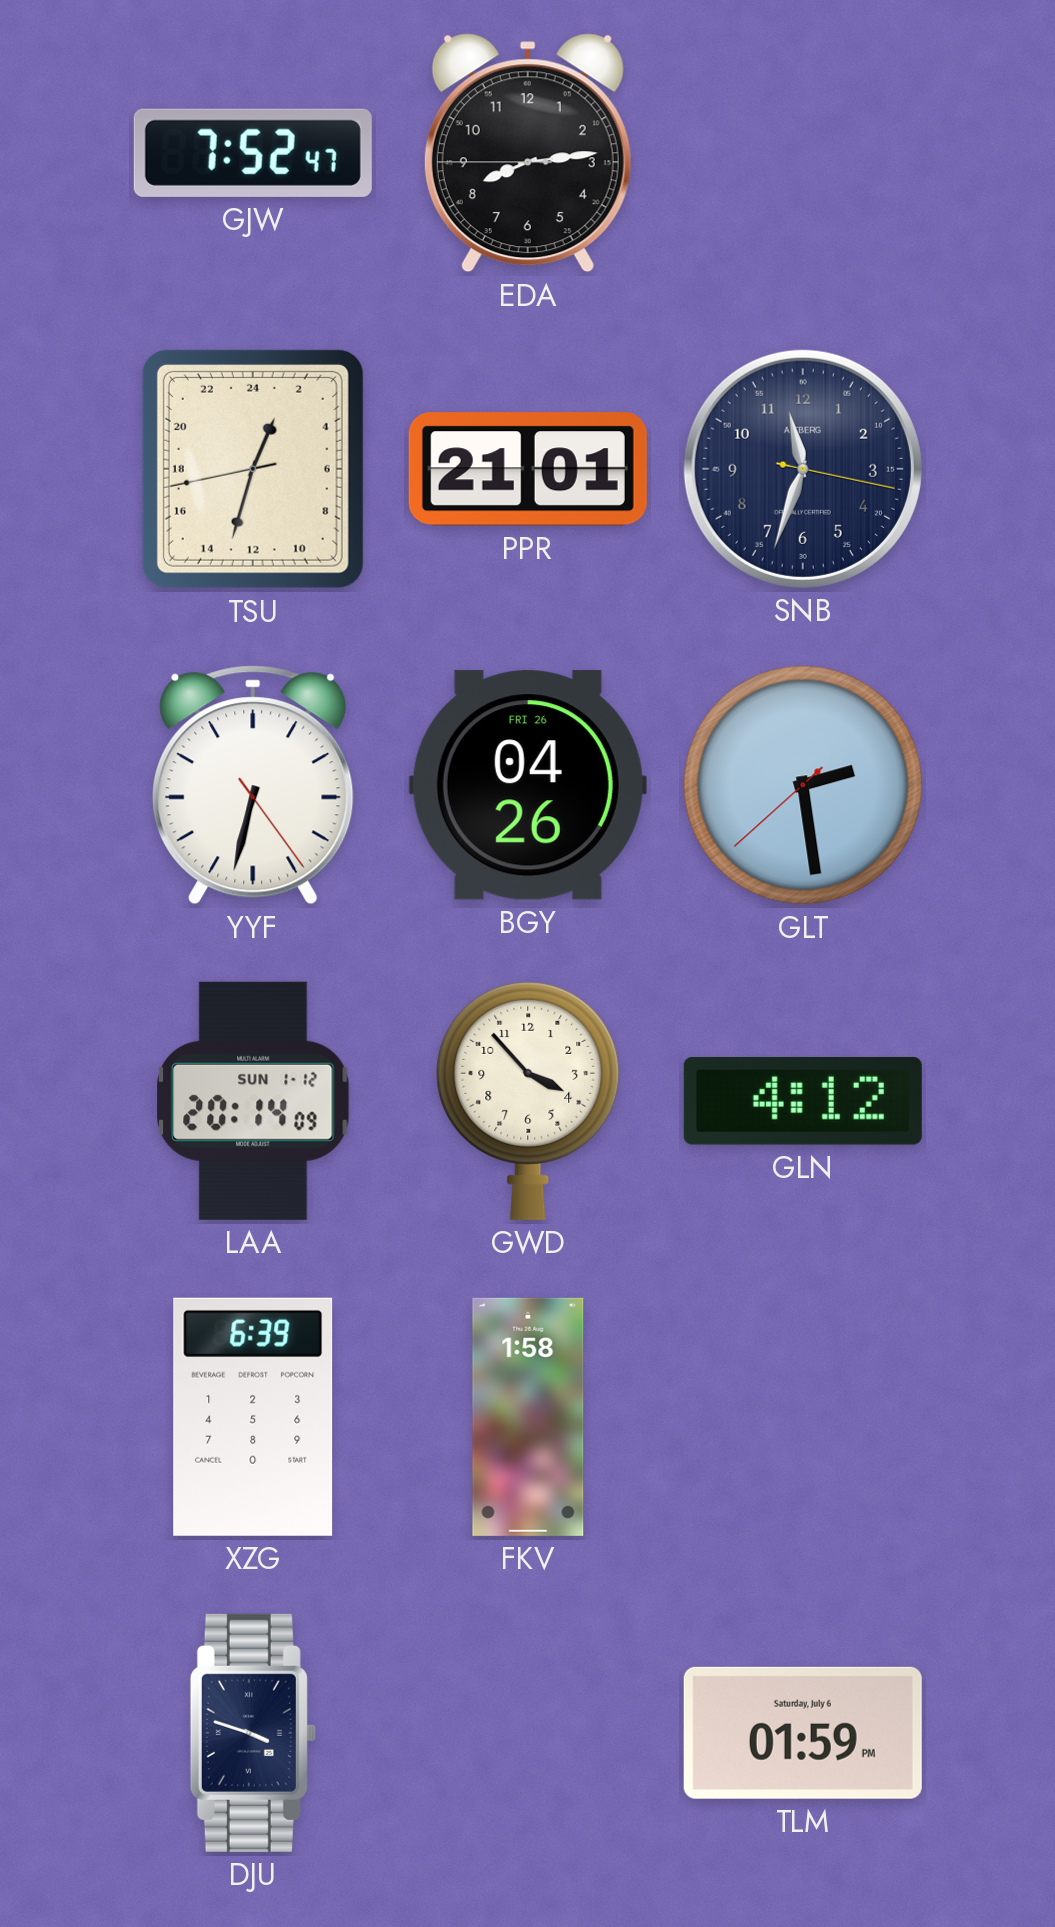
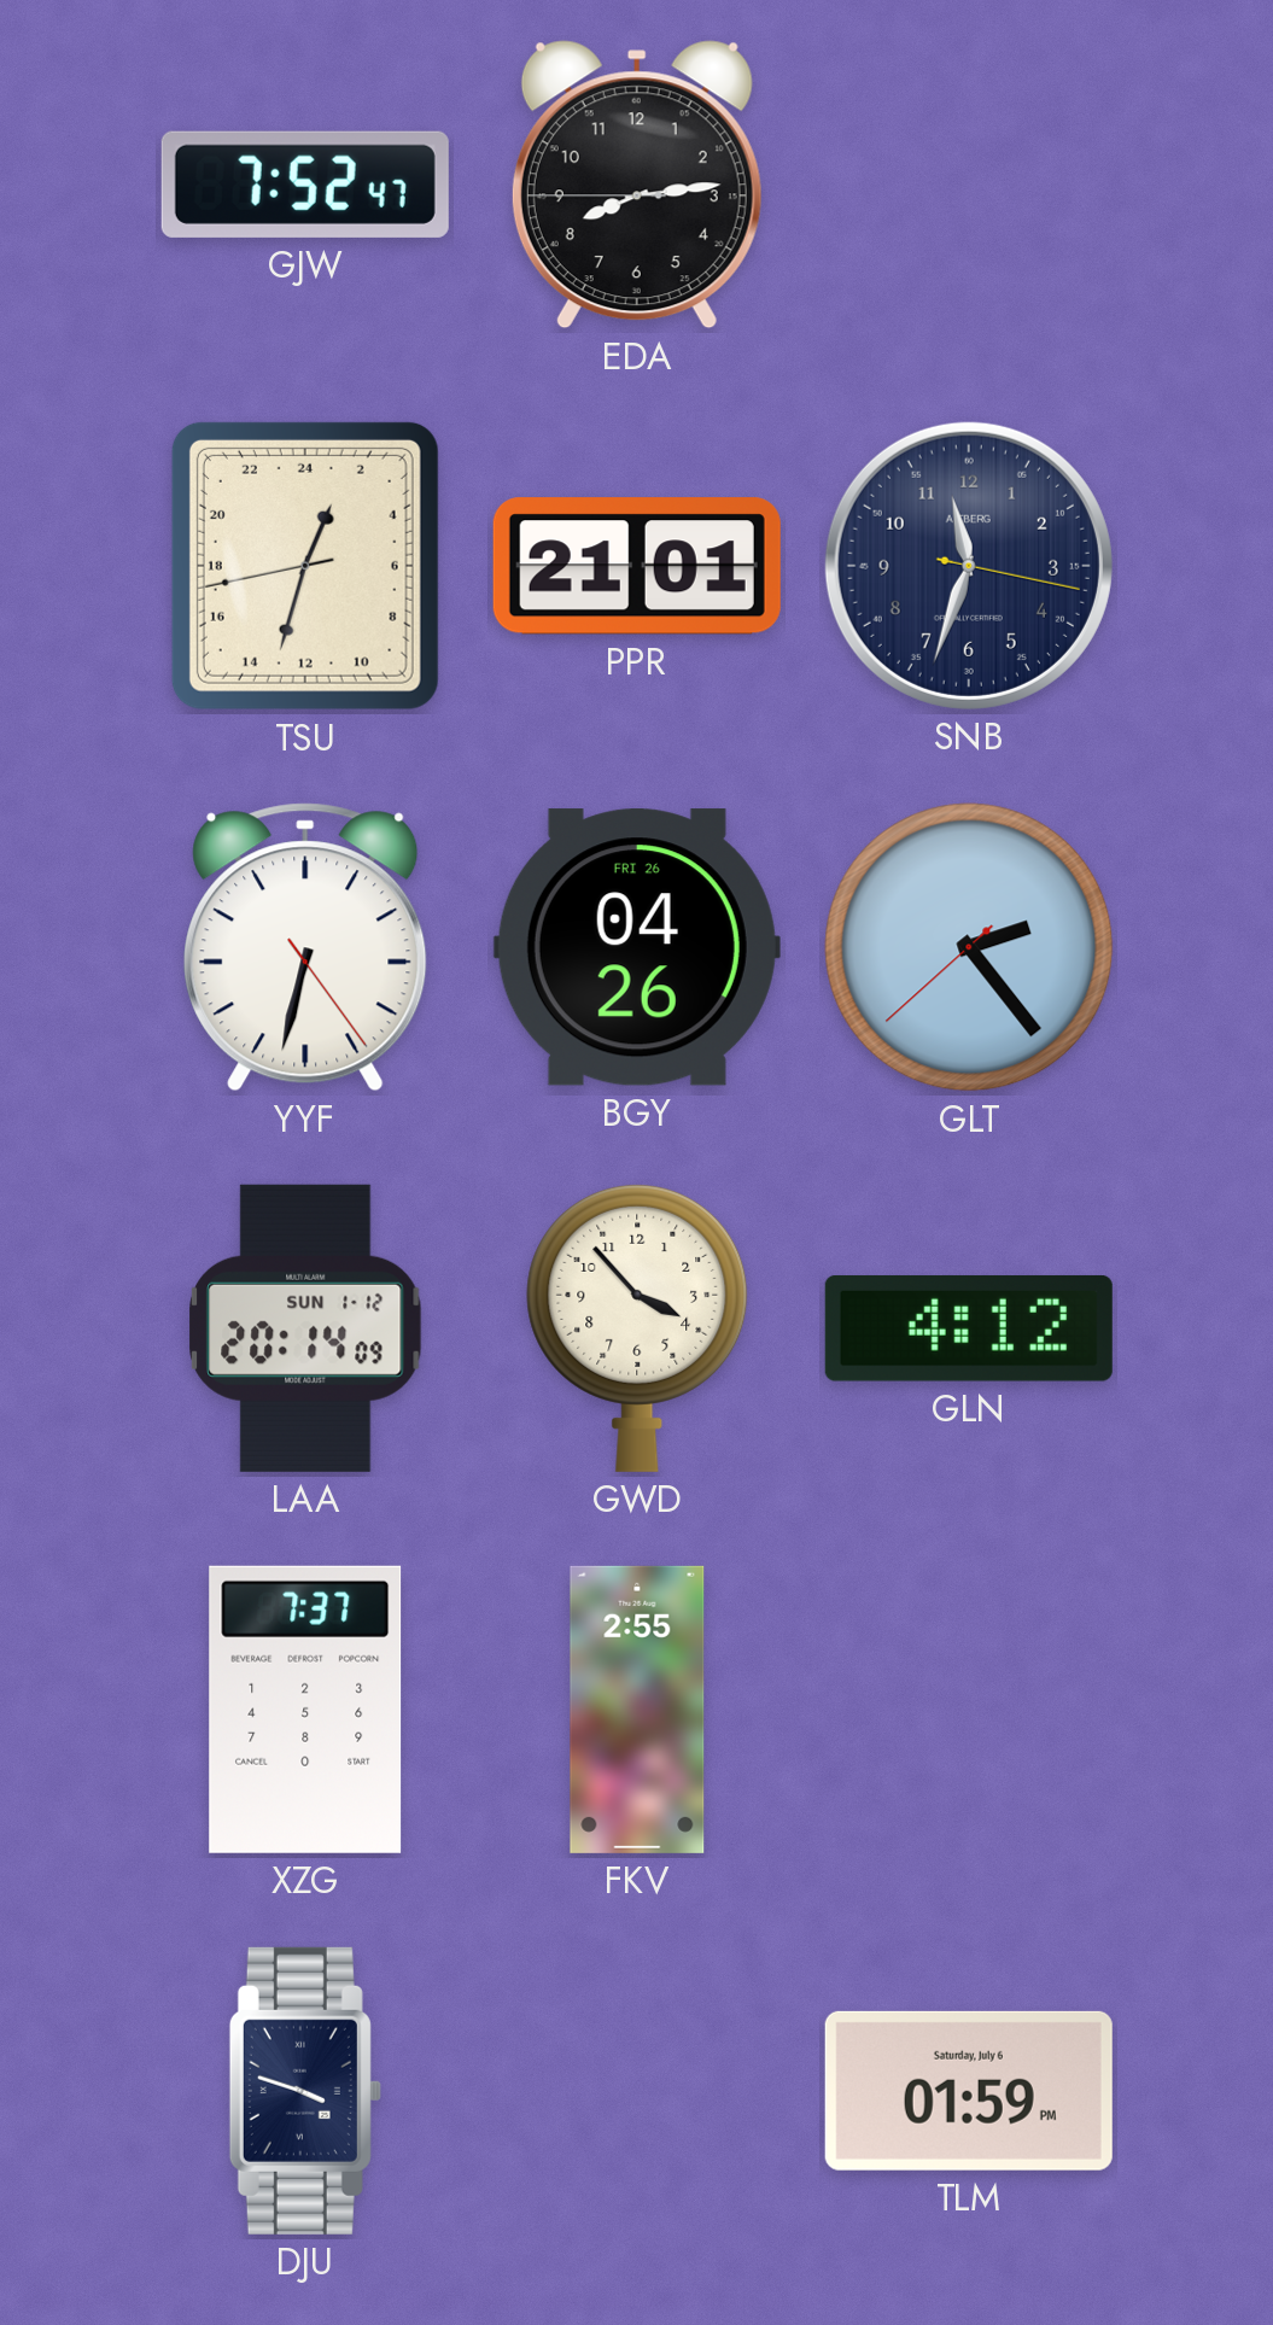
GLT: 2:28 -> 2:23 (969, 947)
XZG: 6:39 -> 7:37 (305, 1710)
FKV: 1:58 -> 2:55 (637, 1710)
